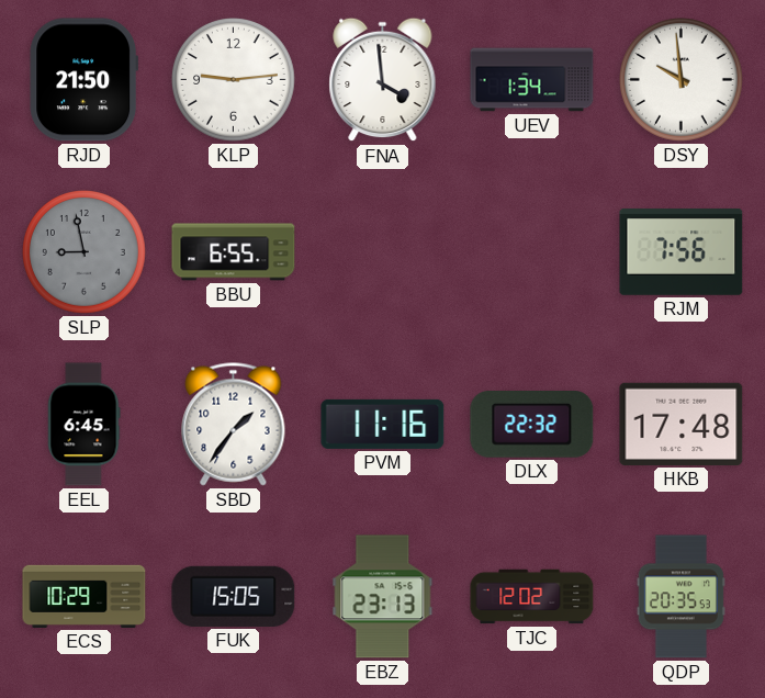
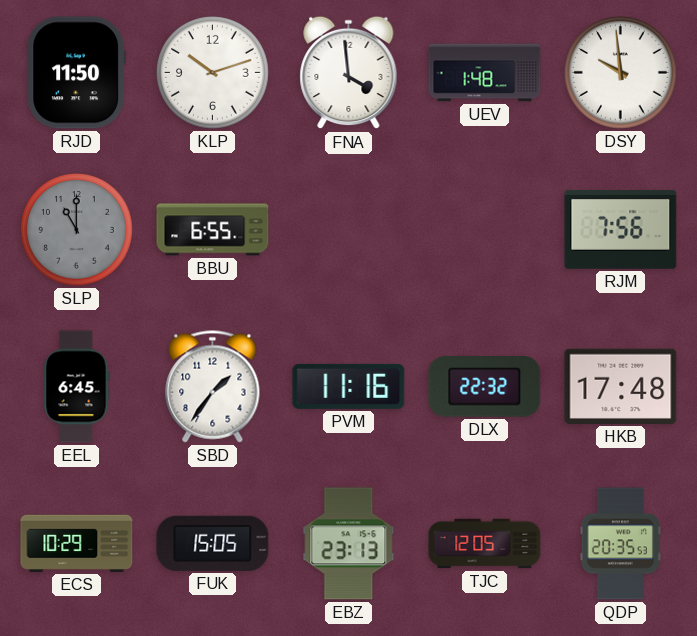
RJD: 21:50 -> 11:50 (77, 73)
KLP: 9:14 -> 10:12 (213, 73)
UEV: 1:34 -> 1:48 (485, 73)
SLP: 8:58 -> 11:00 (77, 230)
TJC: 12:02 -> 12:05 (485, 544)
